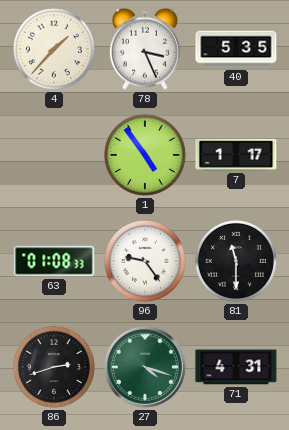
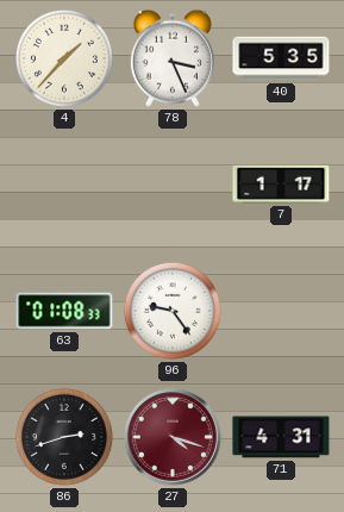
1: 4:54 -> none (145, 155)
81: 11:30 -> none (236, 261)
27 dial: green -> burgundy (174, 438)
